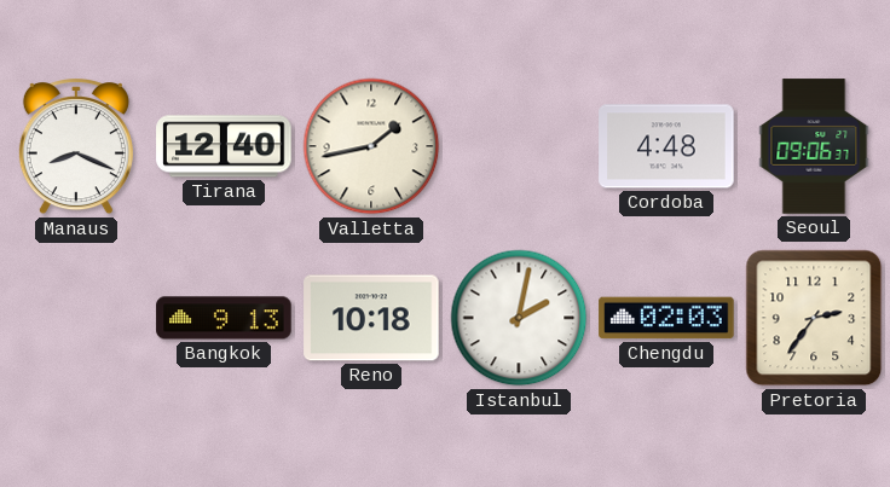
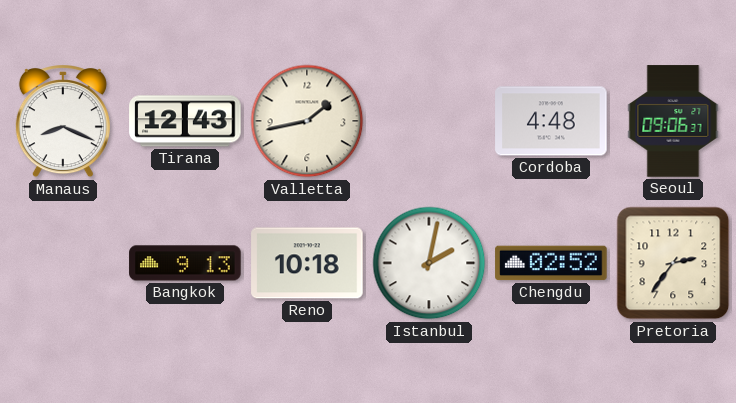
Tirana: 12:40 -> 12:43 (185, 121)
Chengdu: 02:03 -> 02:52 (551, 263)
